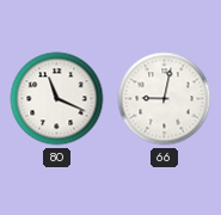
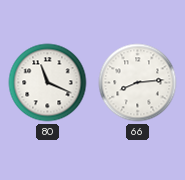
66: 9:02 -> 8:14 (138, 83)
